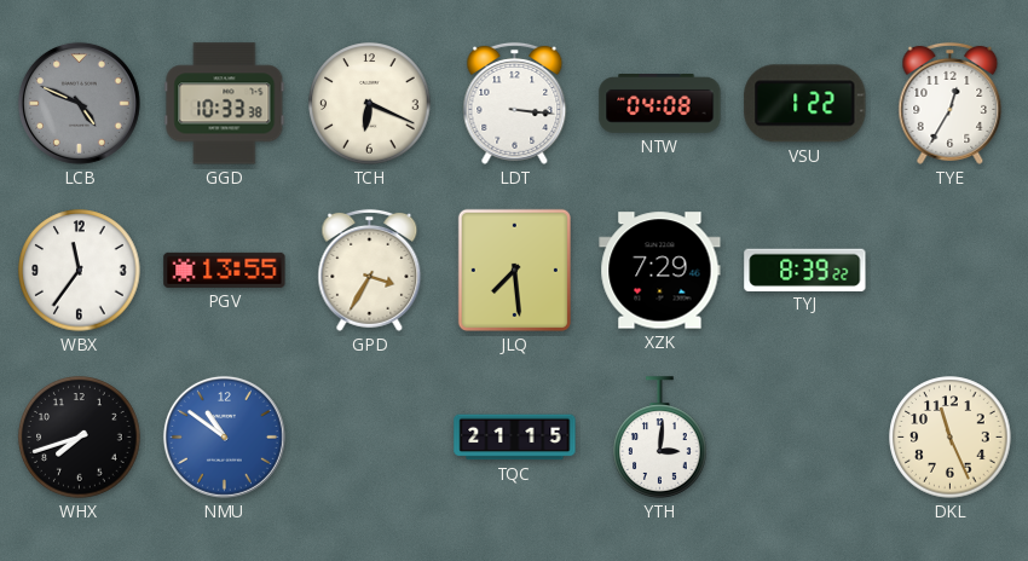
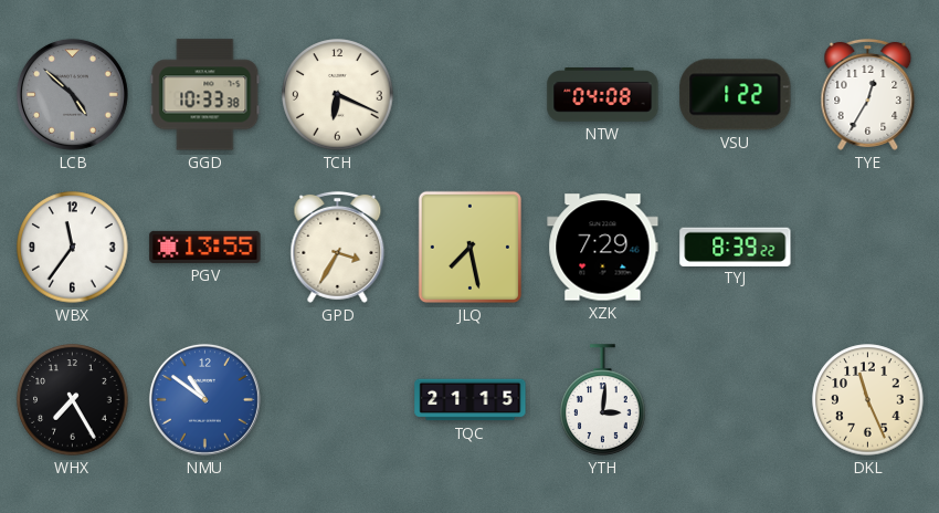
LCB: 4:49 -> 4:52 (72, 94)
LDT: 3:16 -> none (515, 103)
JLQ: 7:29 -> 7:28 (469, 247)
WHX: 7:42 -> 7:25 (73, 400)
